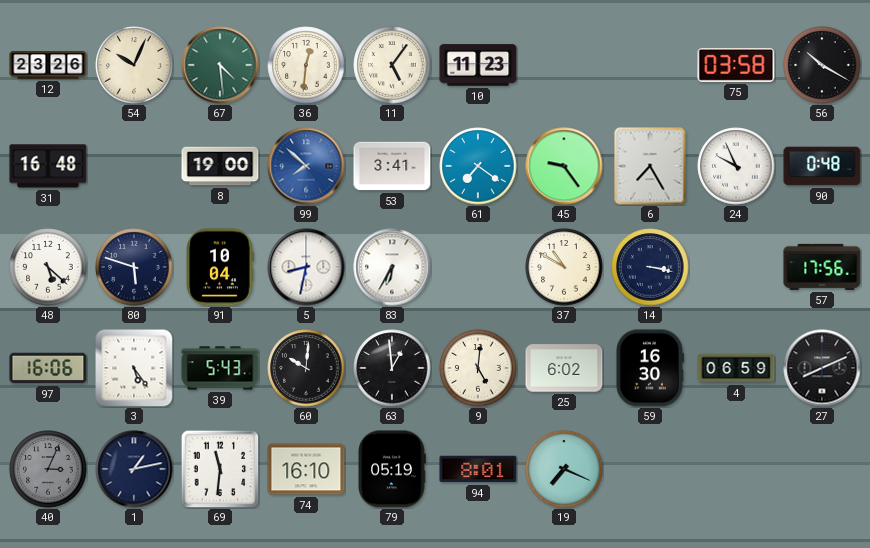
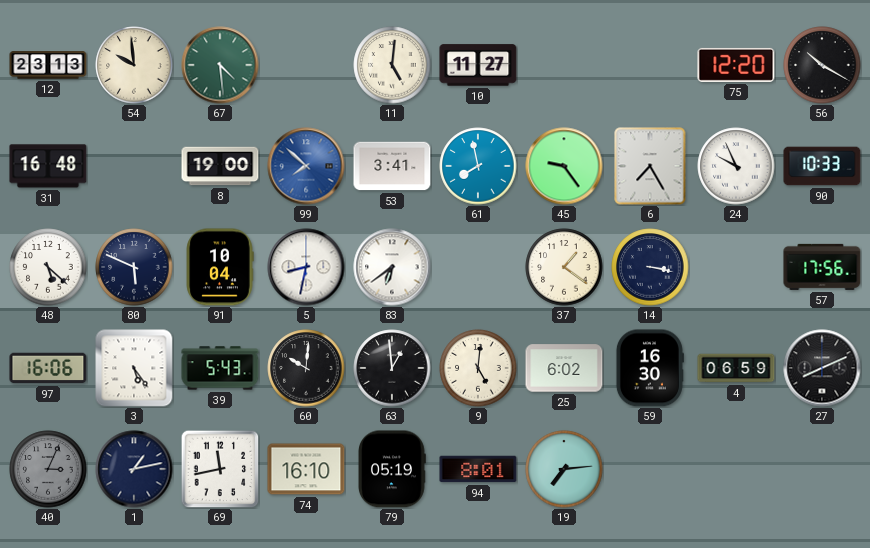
12: 23:26 -> 23:13 (48, 65)
54: 10:04 -> 9:59 (134, 65)
36: 12:31 -> none (306, 65)
11: 5:06 -> 5:01 (392, 65)
10: 11:23 -> 11:27 (478, 65)
75: 03:58 -> 12:20 (736, 65)
61: 7:21 -> 7:58 (478, 166)
90: 0:48 -> 10:33 (822, 166)
80: 5:48 -> 5:49 (134, 267)
83: 6:35 -> 6:39 (392, 267)
37: 10:50 -> 1:21 (564, 267)
69: 11:31 -> 11:43 (220, 469)
19: 7:19 -> 7:14 (564, 469)
